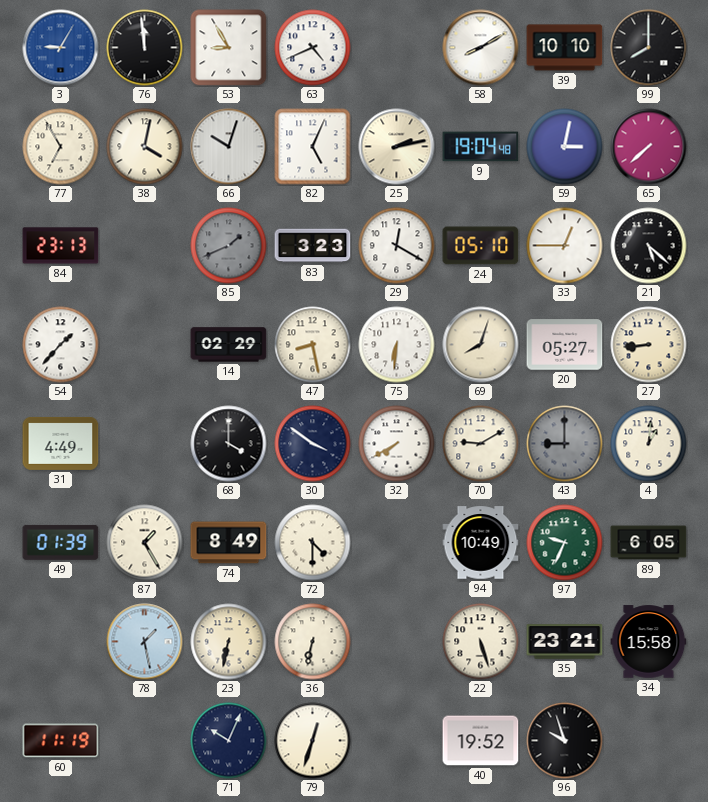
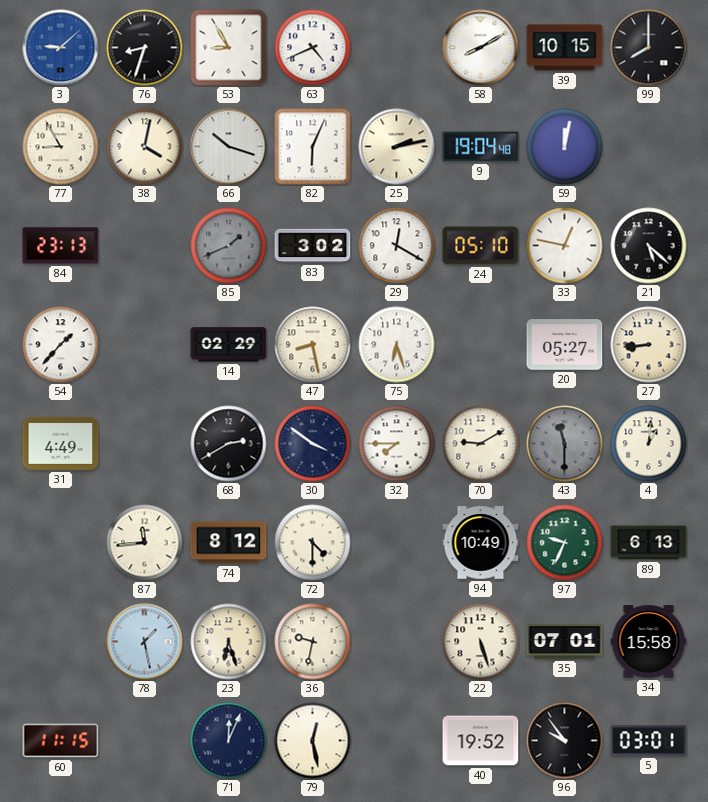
3: 9:05 -> 9:08 (61, 48)
76: 11:59 -> 8:33 (145, 48)
39: 10:10 -> 10:15 (565, 48)
77: 6:55 -> 8:55 (61, 147)
66: 10:03 -> 10:18 (229, 147)
82: 5:04 -> 6:04 (313, 147)
59: 3:02 -> 12:02 (565, 147)
65: 7:38 -> none (649, 147)
83: 3:23 -> 3:02 (313, 246)
33: 12:45 -> 12:47 (565, 246)
75: 6:31 -> 6:27 (397, 345)
69: 8:03 -> none (481, 345)
68: 4:00 -> 2:40 (229, 444)
32: 7:40 -> 7:45 (397, 444)
43: 9:00 -> 11:30 (565, 444)
49: 01:39 -> none (61, 542)
87: 1:25 -> 11:44 (145, 543)
74: 8:49 -> 8:12 (229, 543)
89: 6:05 -> 6:13 (649, 543)
23: 6:32 -> 6:27 (229, 642)
36: 6:32 -> 9:32 (313, 642)
35: 23:21 -> 07:01 (565, 642)
60: 11:19 -> 11:15 (61, 741)
71: 10:04 -> 12:04 (229, 741)
79: 12:33 -> 12:28 (313, 741)
96: 9:57 -> 9:54 (565, 741)
5: none -> 03:01 (649, 741)
